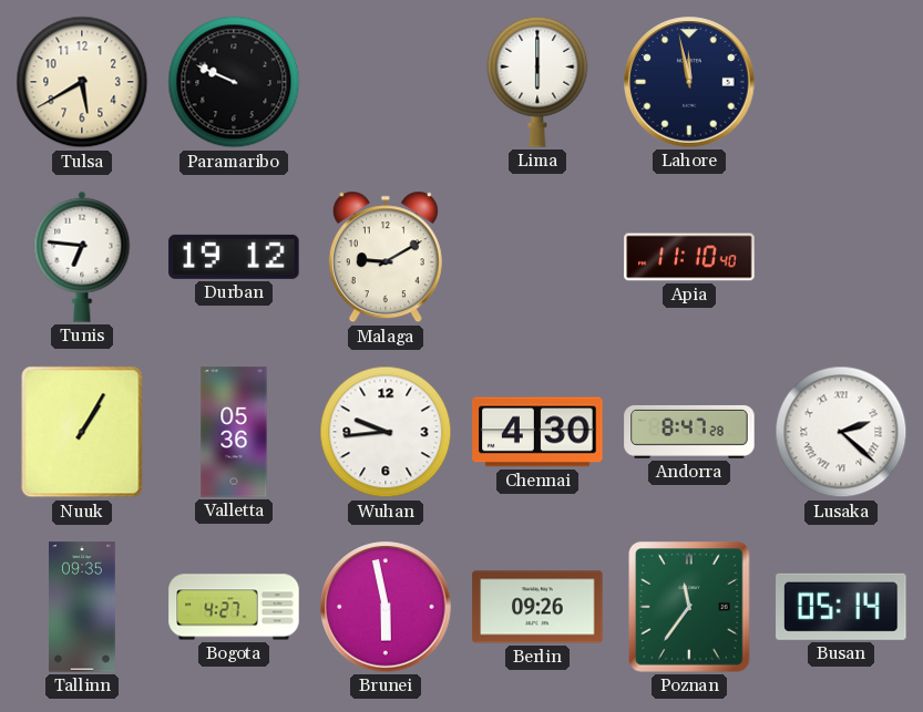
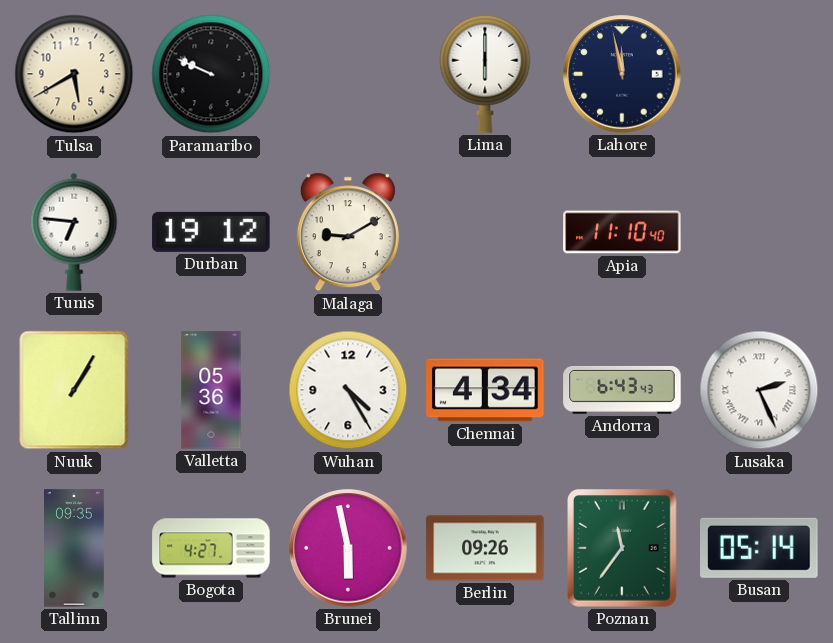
Wuhan: 9:44 -> 4:25 (348, 390)
Chennai: 4:30 -> 4:34 (485, 390)
Andorra: 8:47 -> 6:43 (622, 390)
Lusaka: 2:22 -> 2:26 (759, 390)
